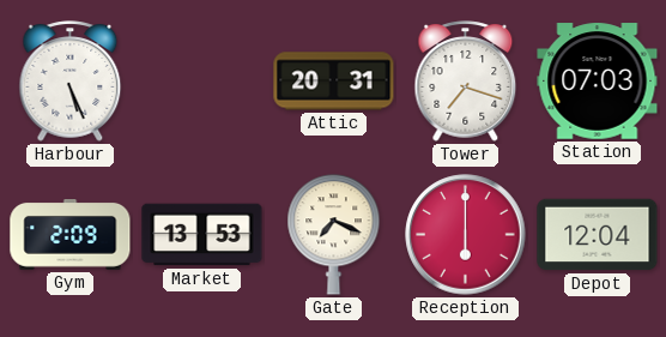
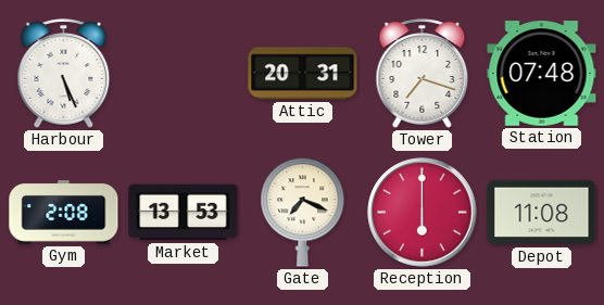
Station: 07:03 -> 07:48 (542, 74)
Gym: 2:09 -> 2:08 (64, 213)
Depot: 12:04 -> 11:08 (542, 213)
